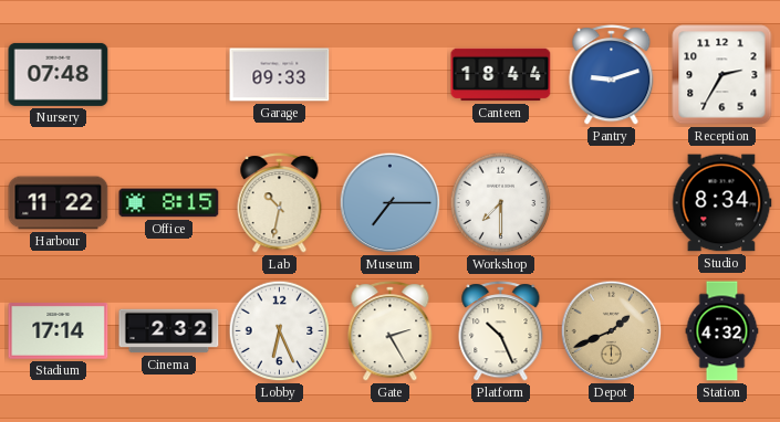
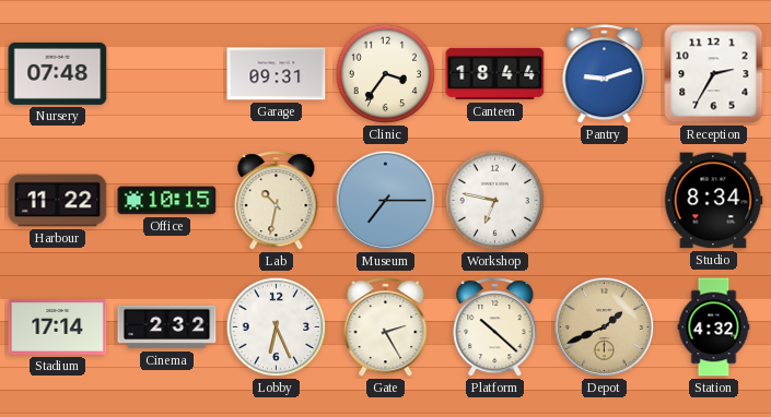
Garage: 09:33 -> 09:31 (277, 74)
Clinic: none -> 3:36 (386, 74)
Office: 8:15 -> 10:15 (167, 201)
Workshop: 7:30 -> 6:47 (495, 201)
Platform: 10:26 -> 10:22 (495, 327)
